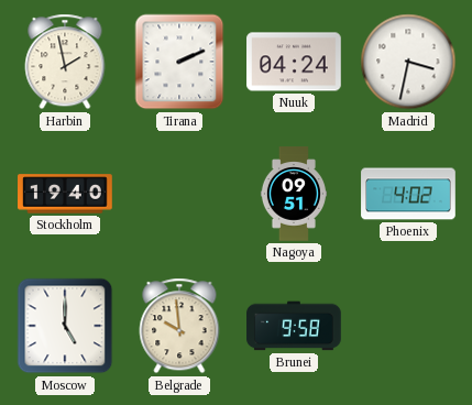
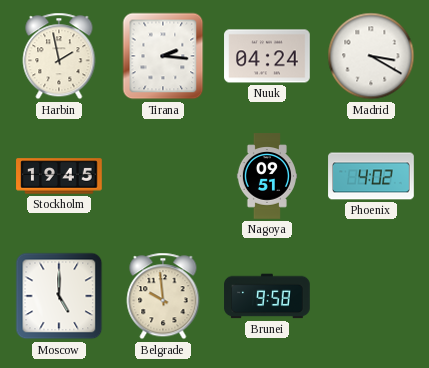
Tirana: 2:11 -> 2:16 (163, 56)
Madrid: 3:32 -> 3:20 (371, 56)
Stockholm: 19:40 -> 19:45 (59, 176)
